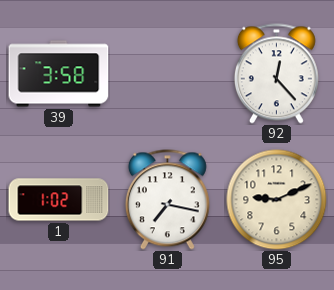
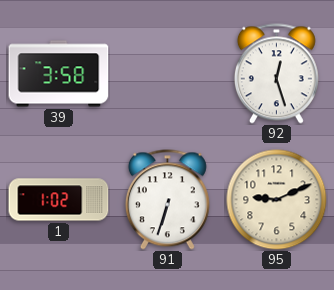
92: 12:23 -> 12:27 (276, 74)
91: 7:17 -> 6:33 (167, 200)
